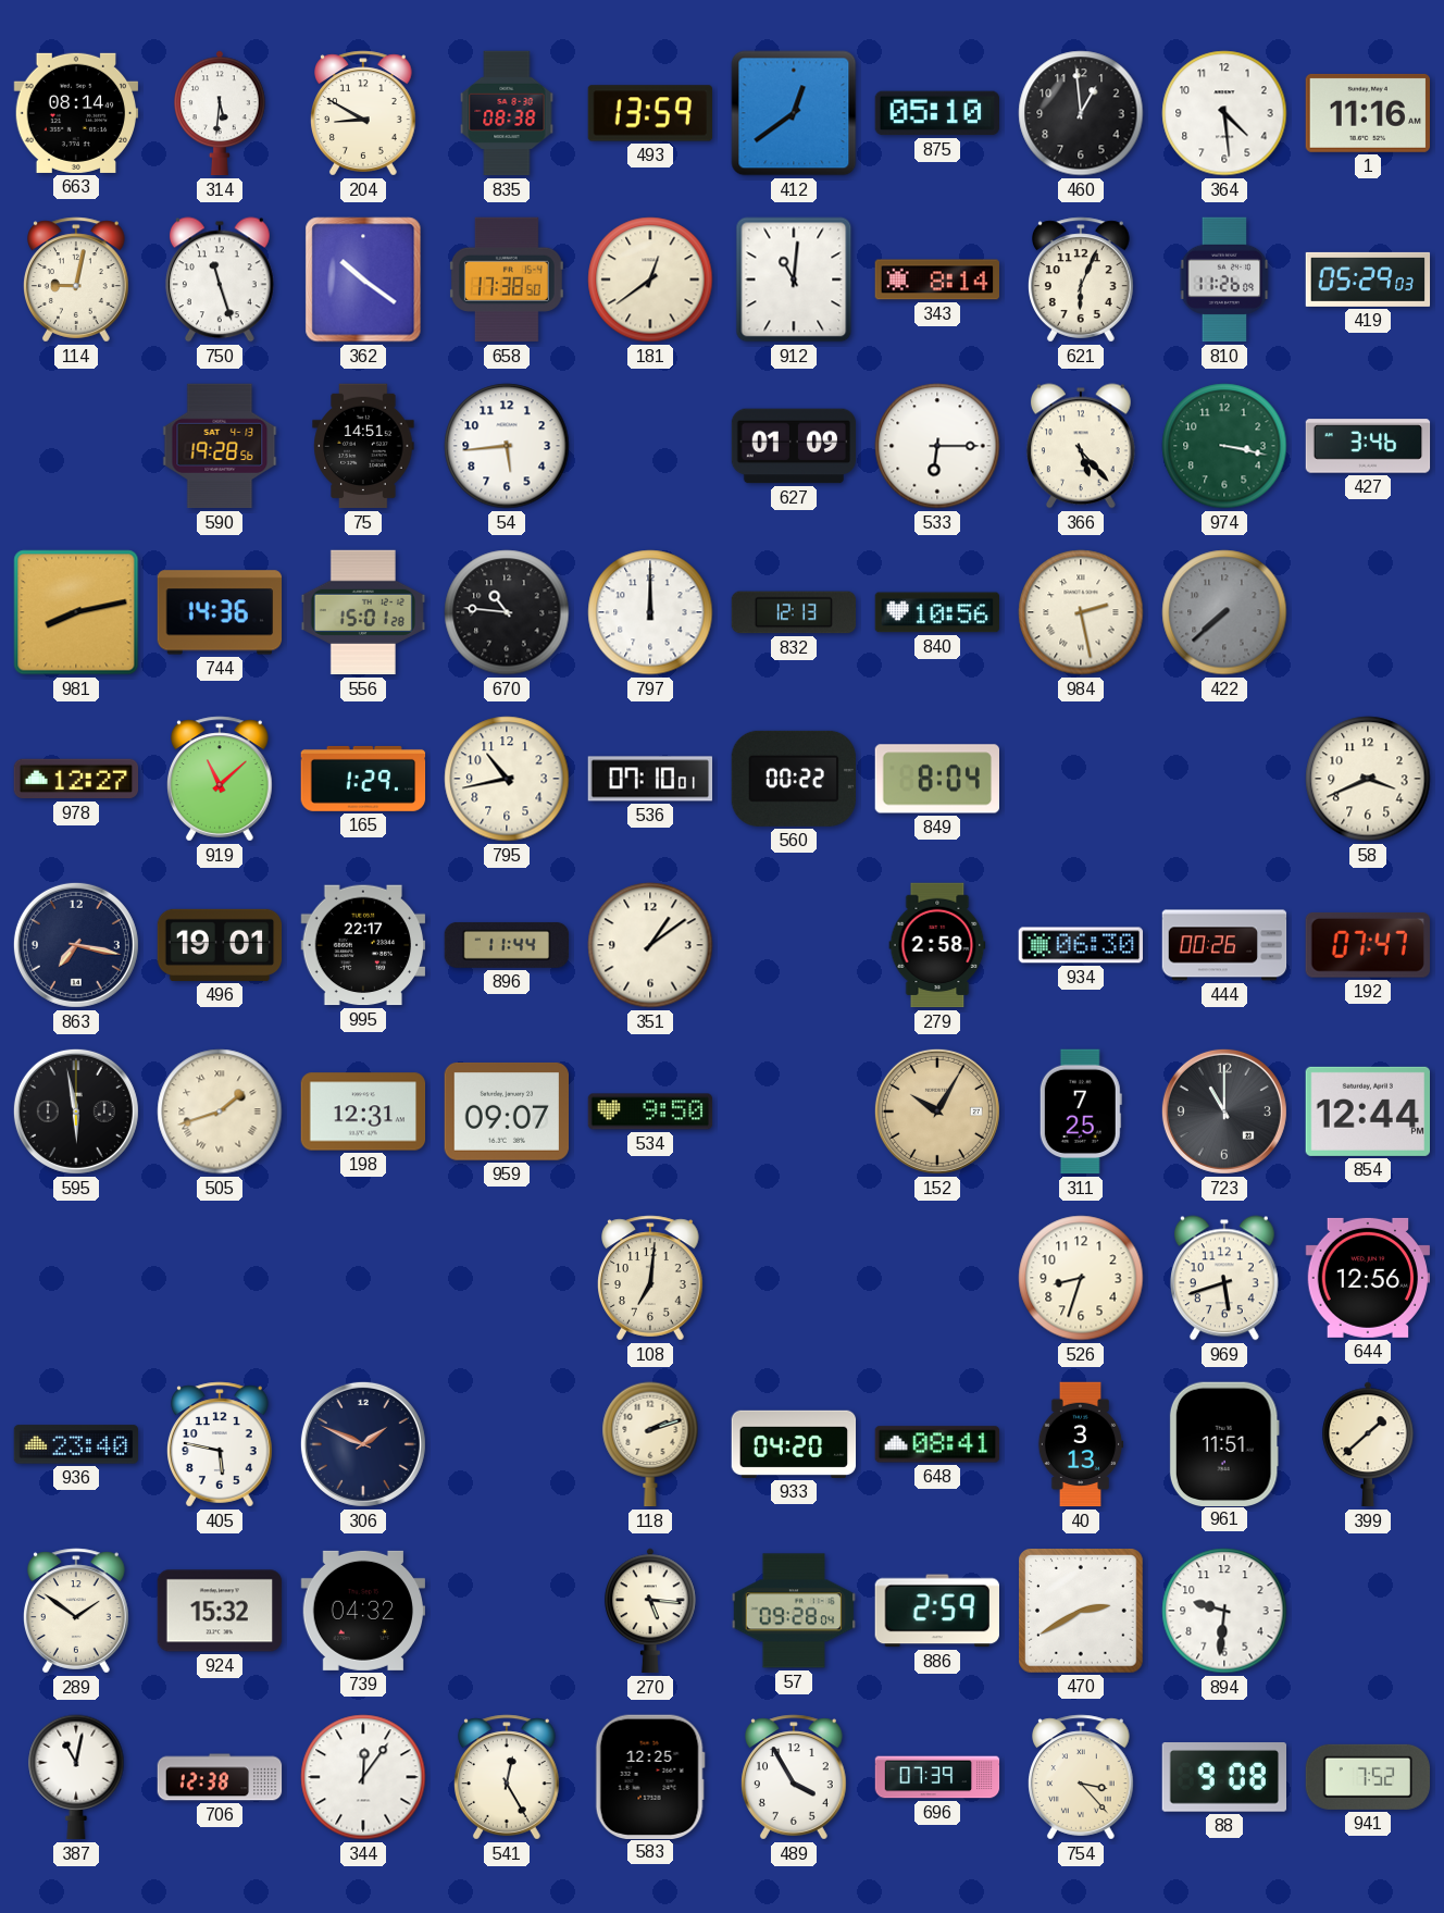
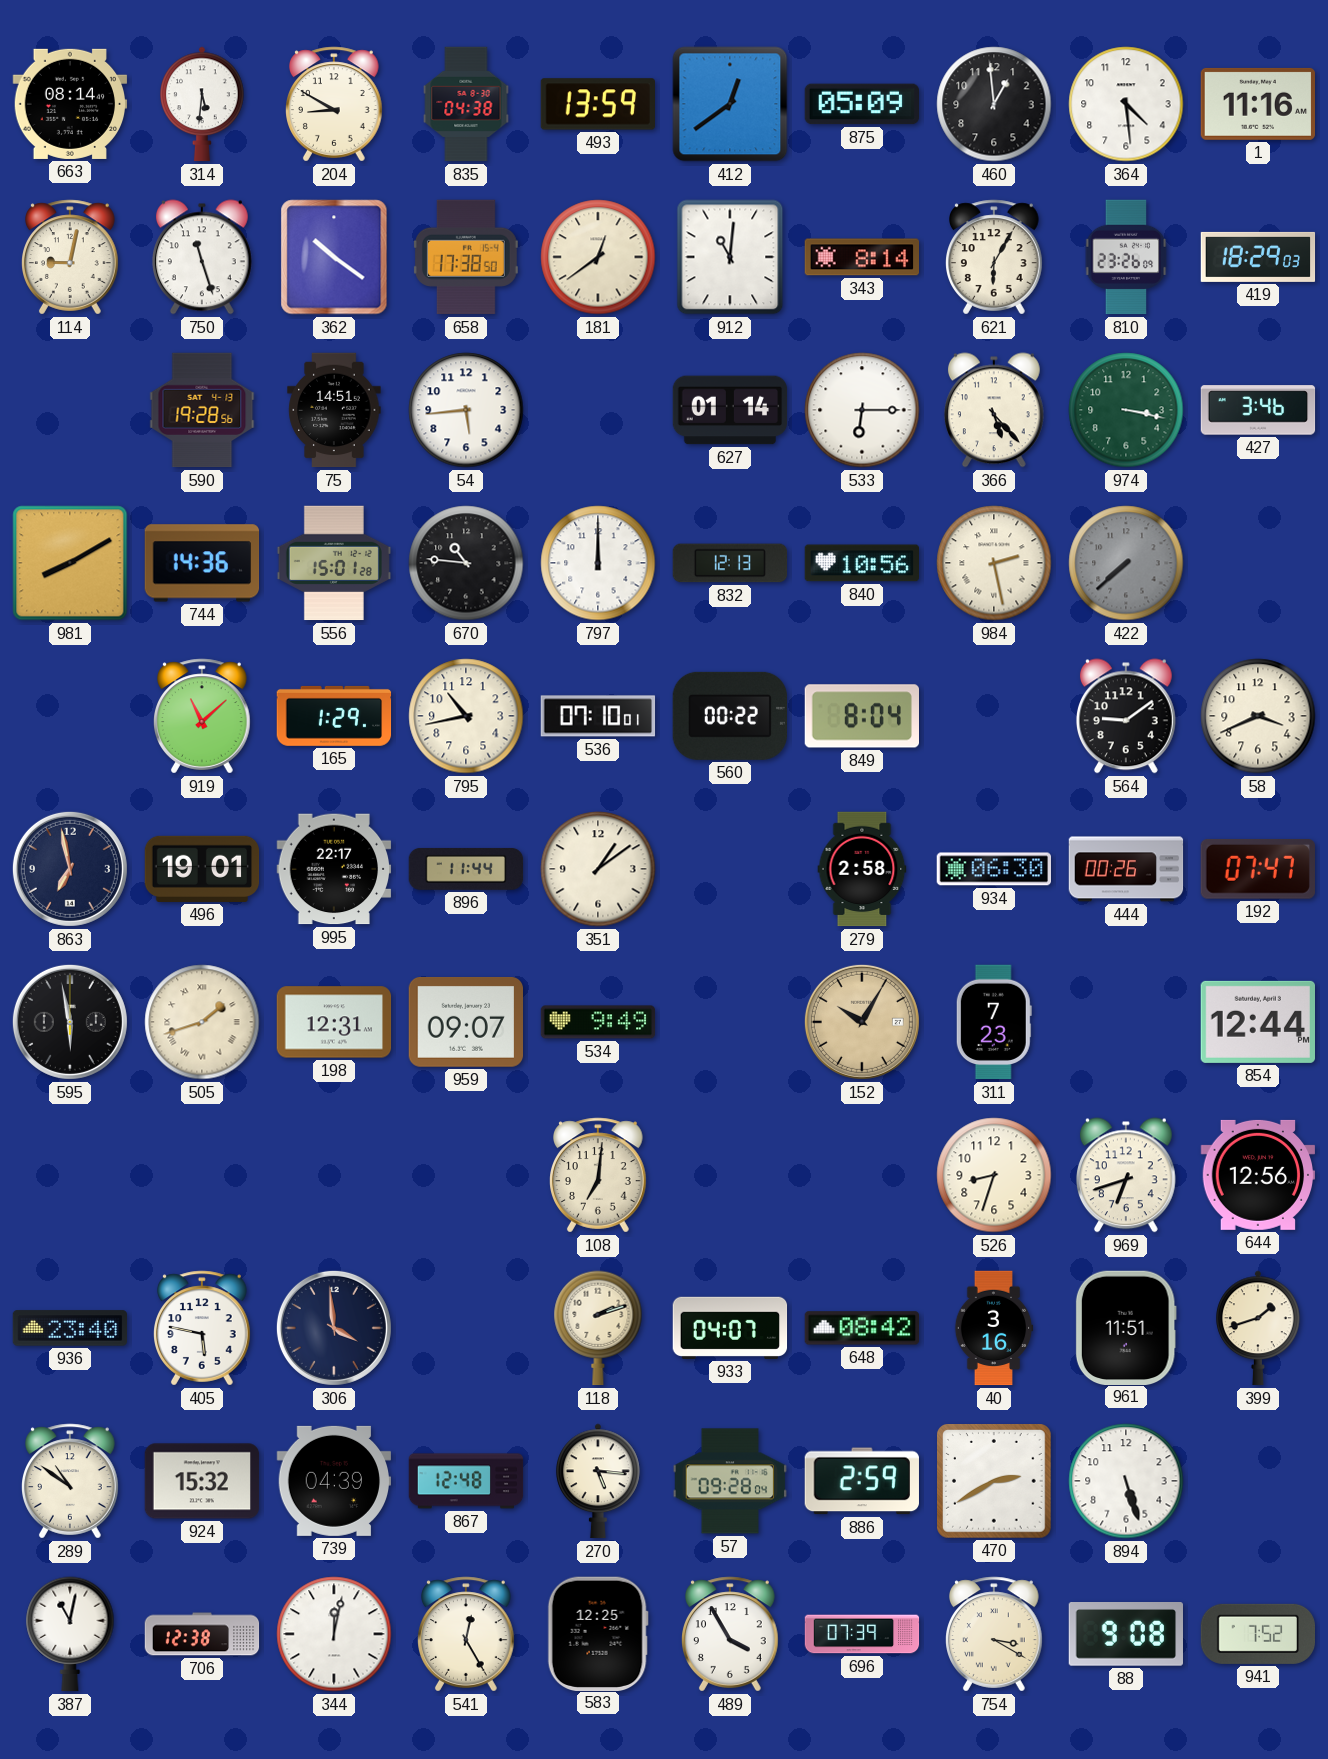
835: 08:38 -> 04:38 (466, 104)
875: 05:10 -> 05:09 (862, 104)
621: 6:04 -> 6:05 (995, 257)
810: 11:26 -> 23:26 (1126, 257)
419: 05:29 -> 18:29 (1258, 257)
627: 01:09 -> 01:14 (730, 410)
981: 8:13 -> 8:10 (70, 563)
978: 12:27 -> none (76, 779)
564: none -> 9:09 (1126, 716)
863: 7:17 -> 6:58 (70, 869)
534: 9:50 -> 9:49 (598, 1022)
311: 7:25 -> 7:23 (994, 1022)
723: 11:00 -> none (1224, 1111)
969: 5:42 -> 6:42 (1126, 1175)
306: 1:49 -> 3:59 (334, 1328)
933: 04:20 -> 04:07 (730, 1328)
648: 08:41 -> 08:42 (862, 1328)
40: 3:13 -> 3:16 (994, 1328)
399: 1:38 -> 1:42 (1259, 1328)
289: 1:51 -> 10:51 (71, 1481)
739: 04:32 -> 04:39 (334, 1481)
867: none -> 12:48 (466, 1481)
894: 9:31 -> 5:27 (1126, 1481)
344: 12:06 -> 12:02 (334, 1634)
754: 3:23 -> 3:20 (995, 1634)
